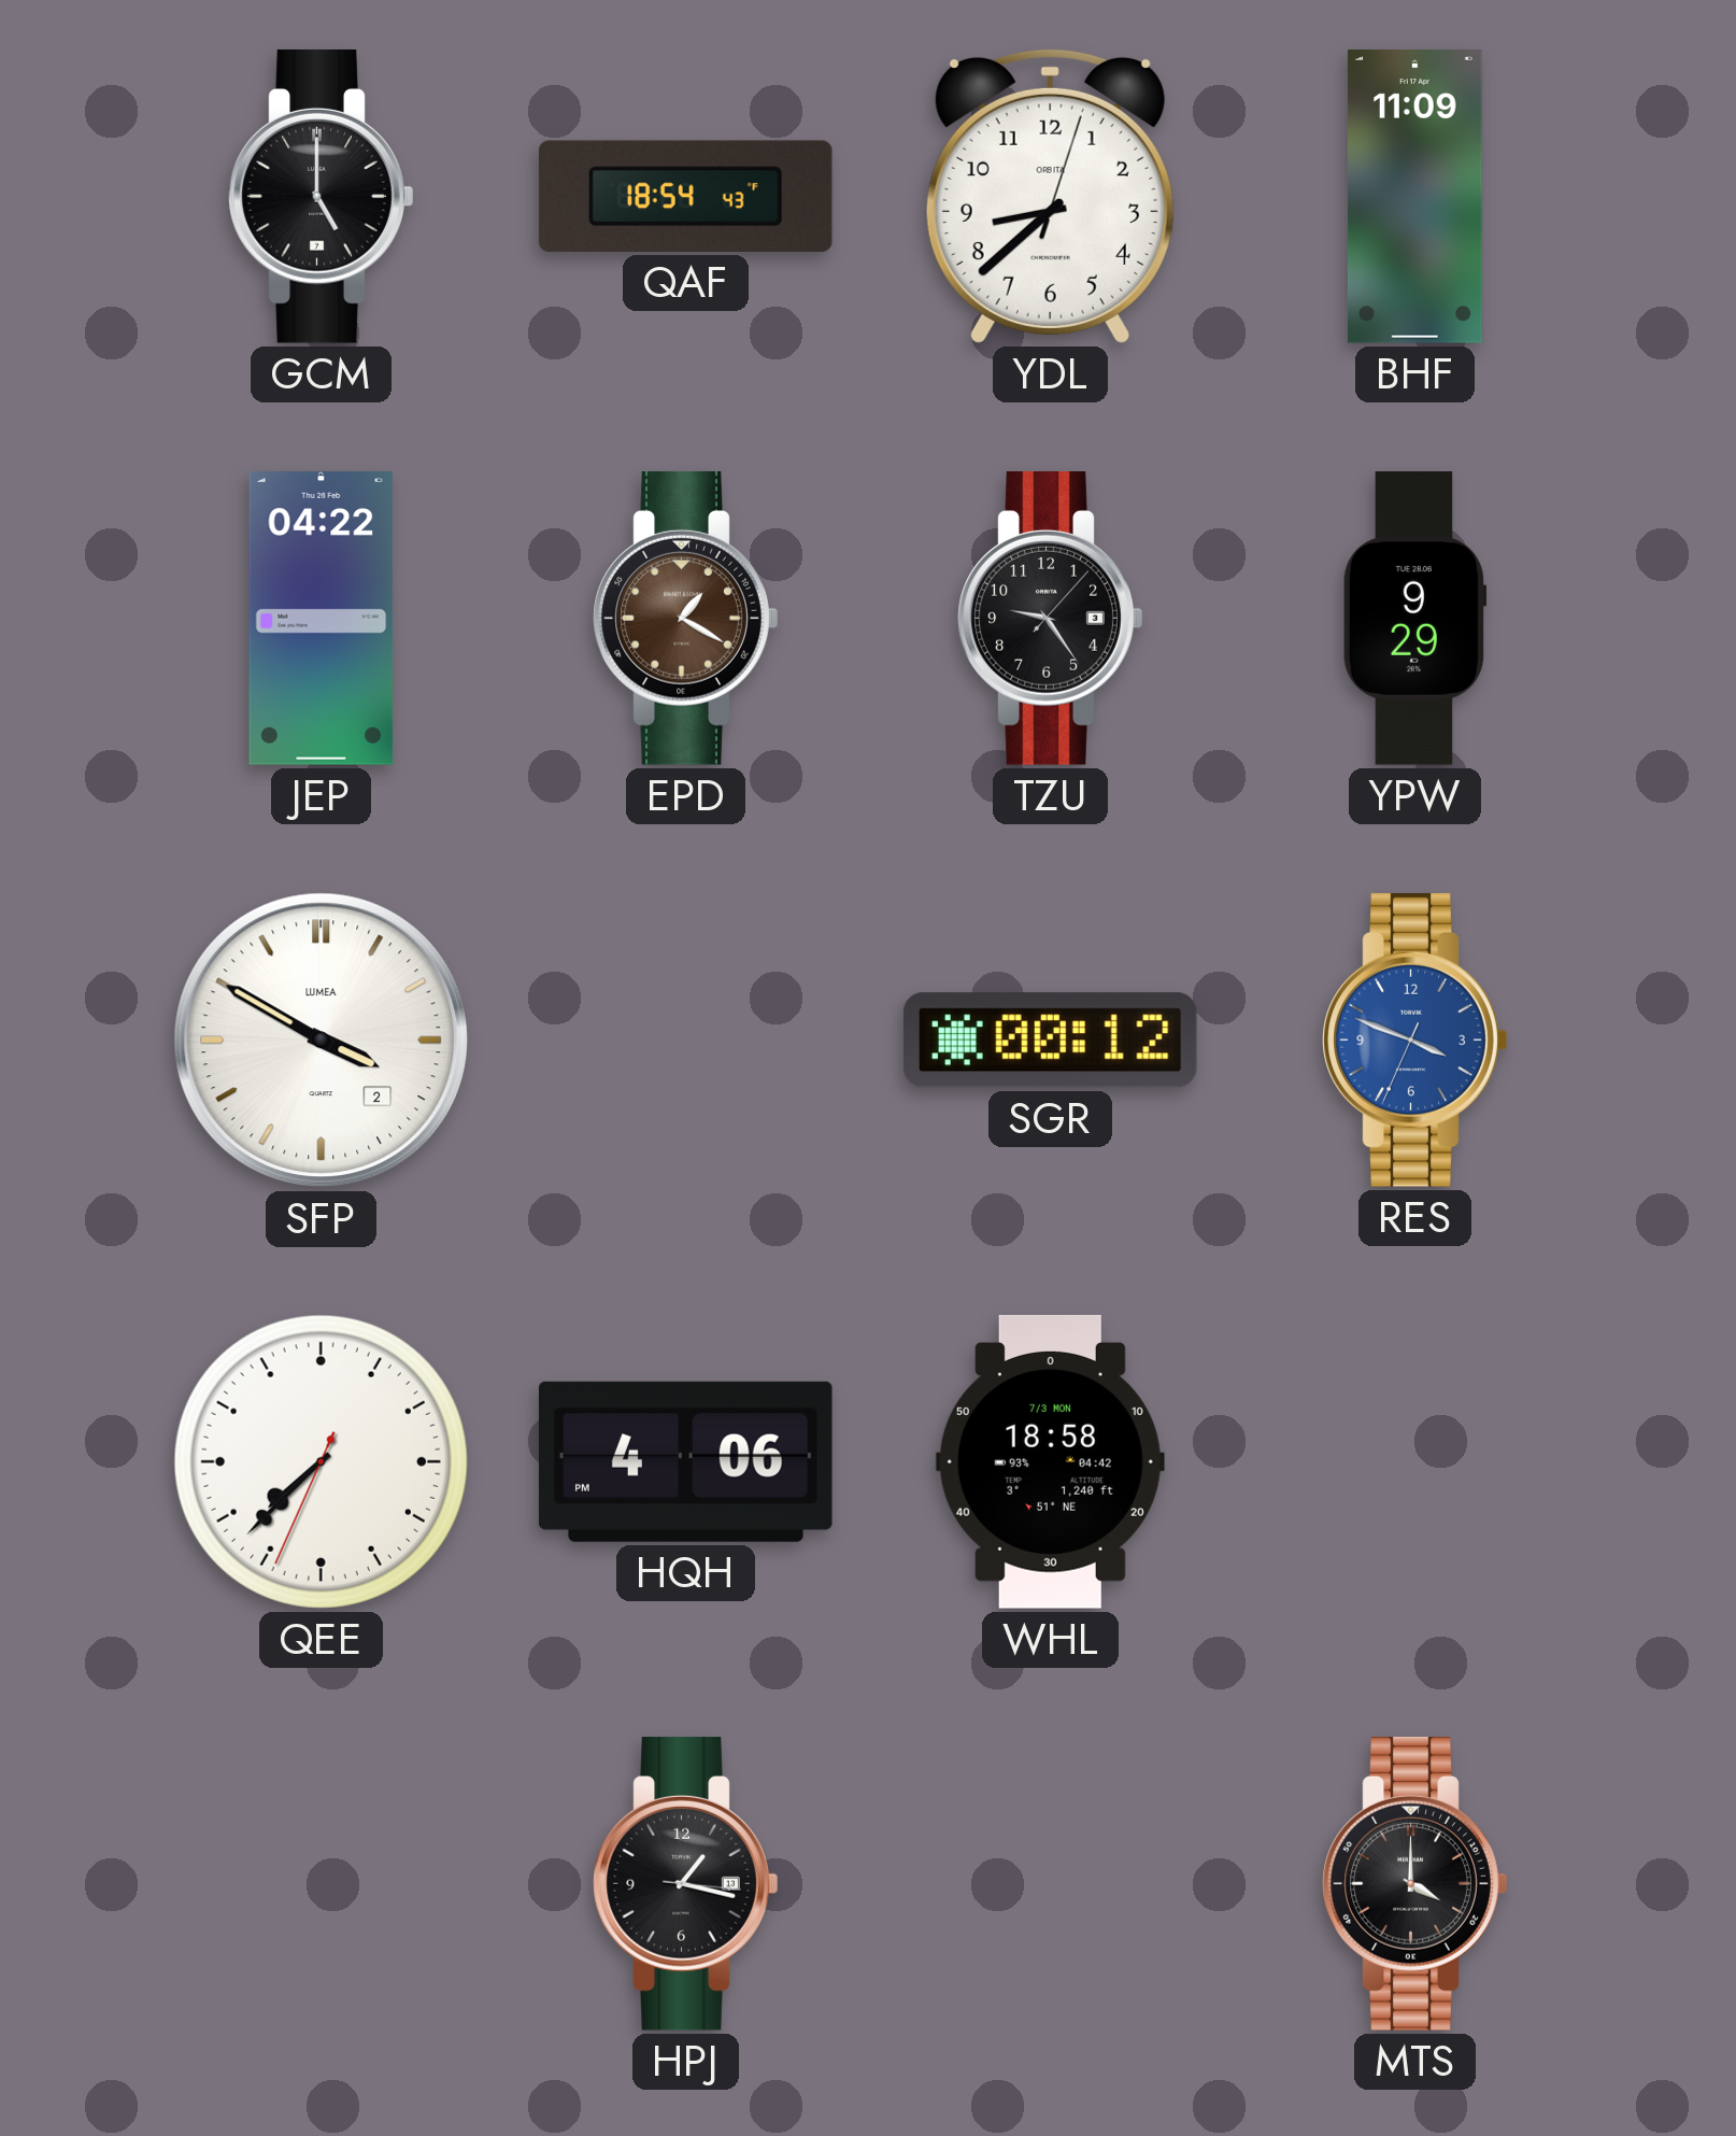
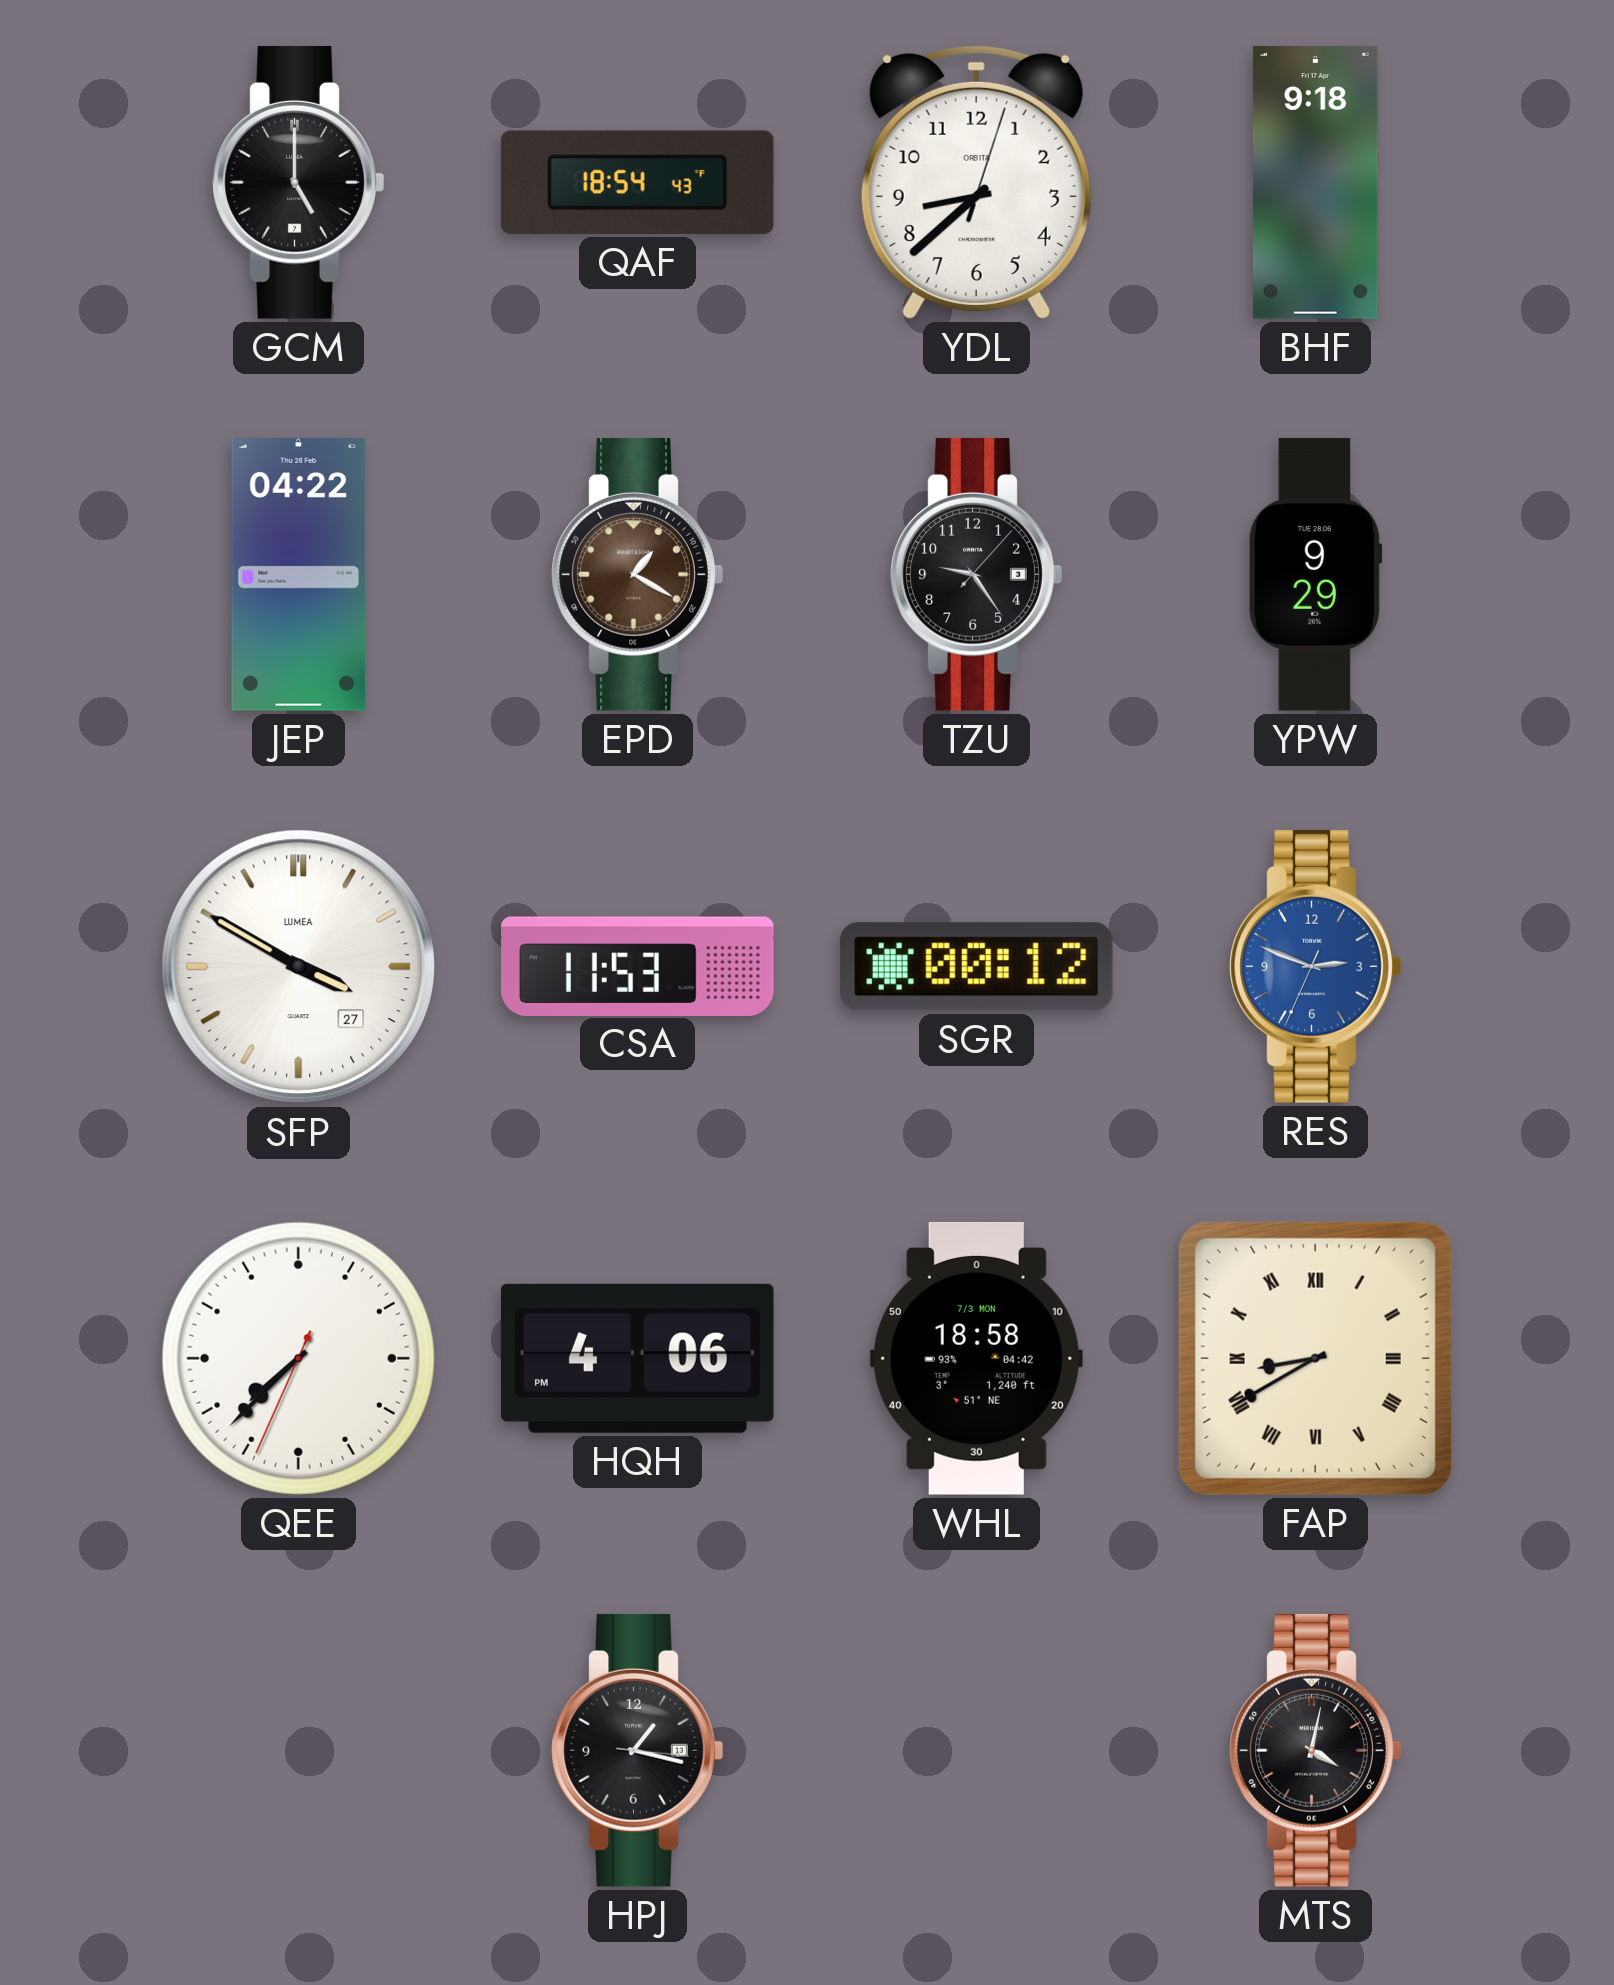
BHF: 11:09 -> 9:18 (1315, 183)
SFP date: 2 -> 27 (299, 967)
CSA: none -> 11:53 (638, 966)
RES: 3:48 -> 2:48 (1316, 966)
FAP: none -> 8:40 (1315, 1358)
MTS: 4:00 -> 4:02 (1316, 1750)
